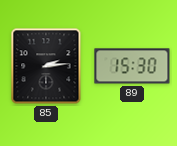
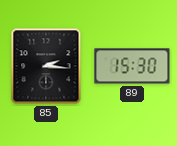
85: 2:14 -> 2:16 (46, 66)
